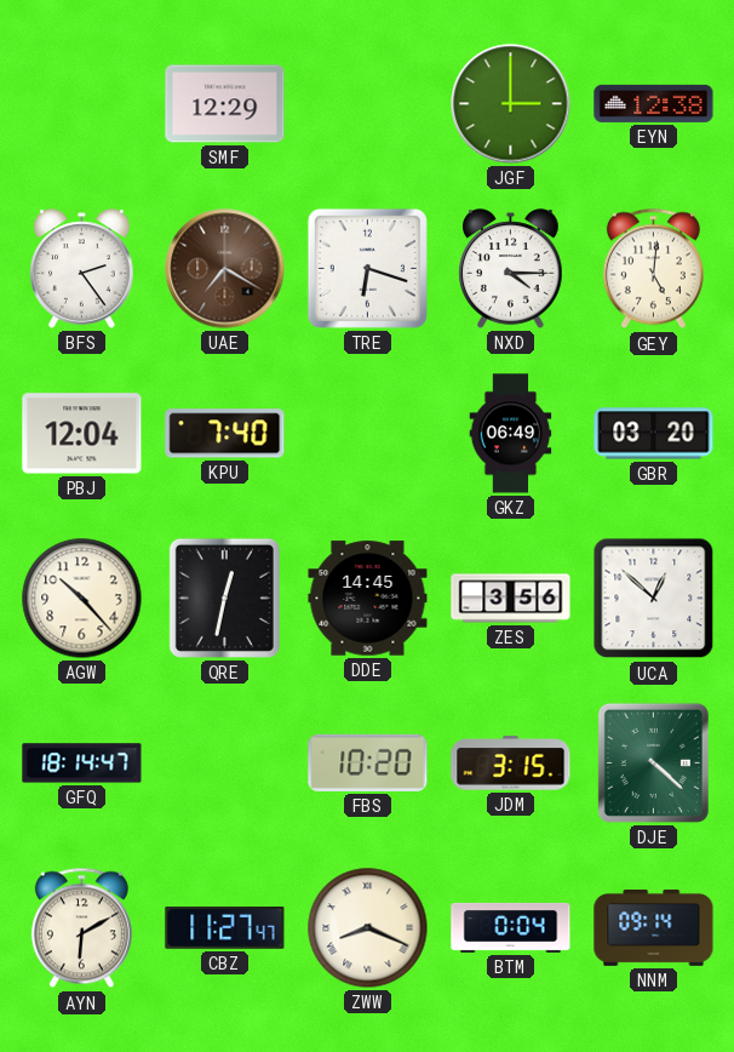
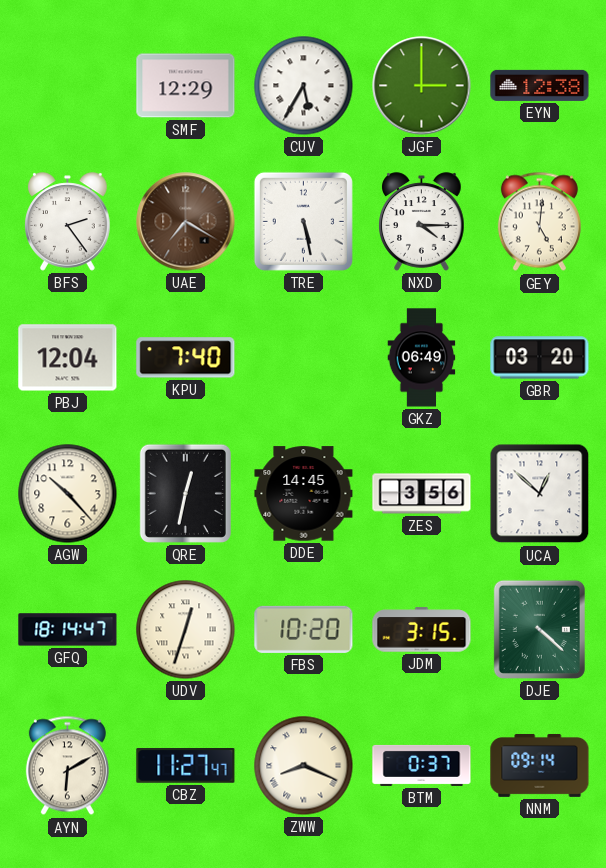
CUV: none -> 5:35 (304, 86)
TRE: 6:18 -> 5:28 (303, 221)
UDV: none -> 12:33 (186, 630)
BTM: 0:04 -> 0:37 (422, 765)
